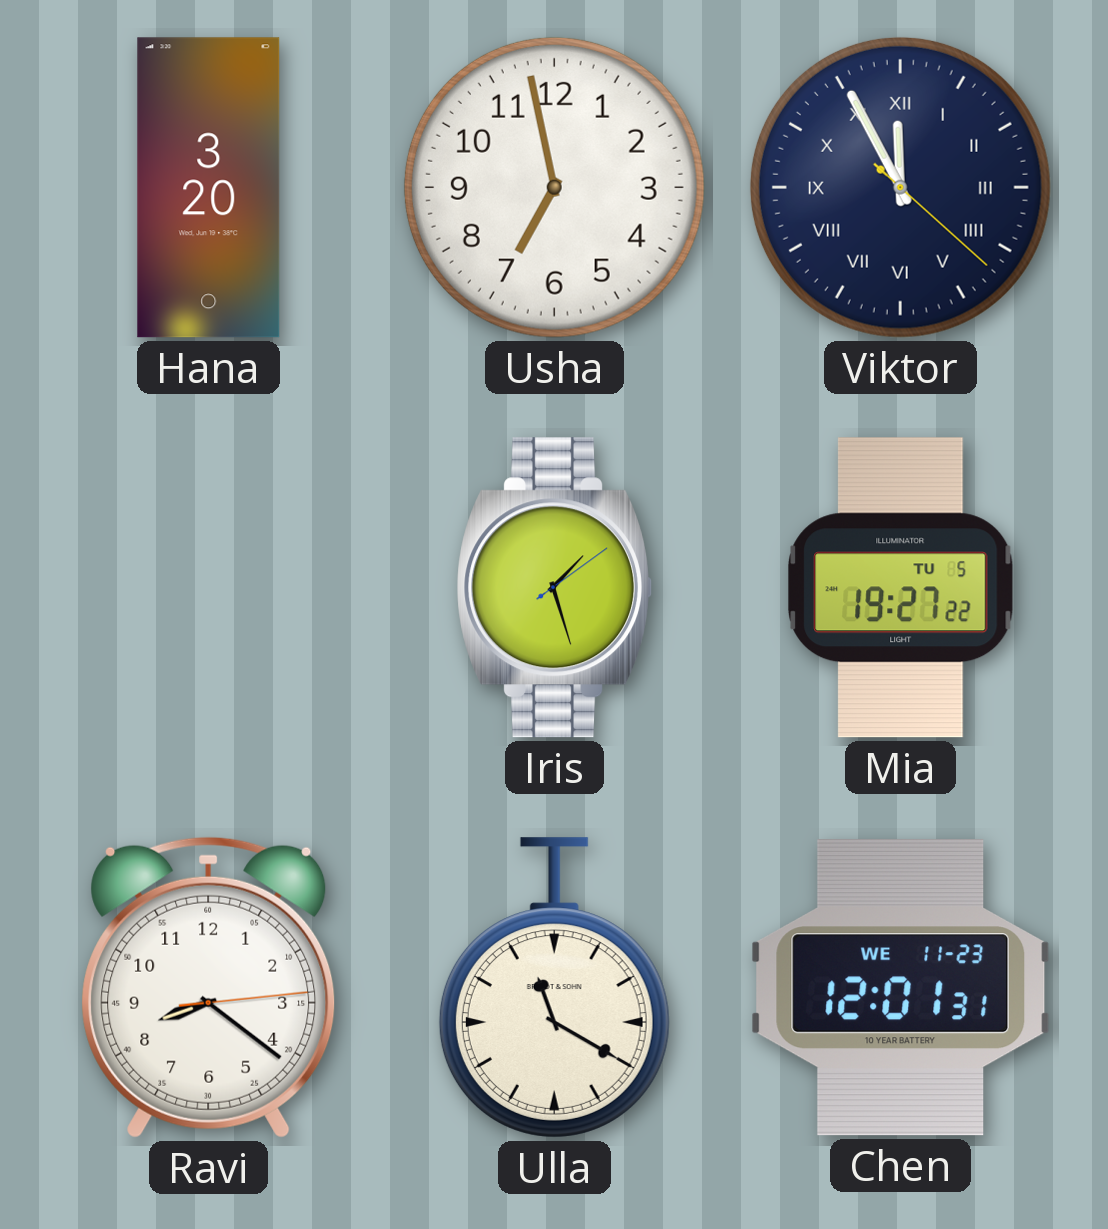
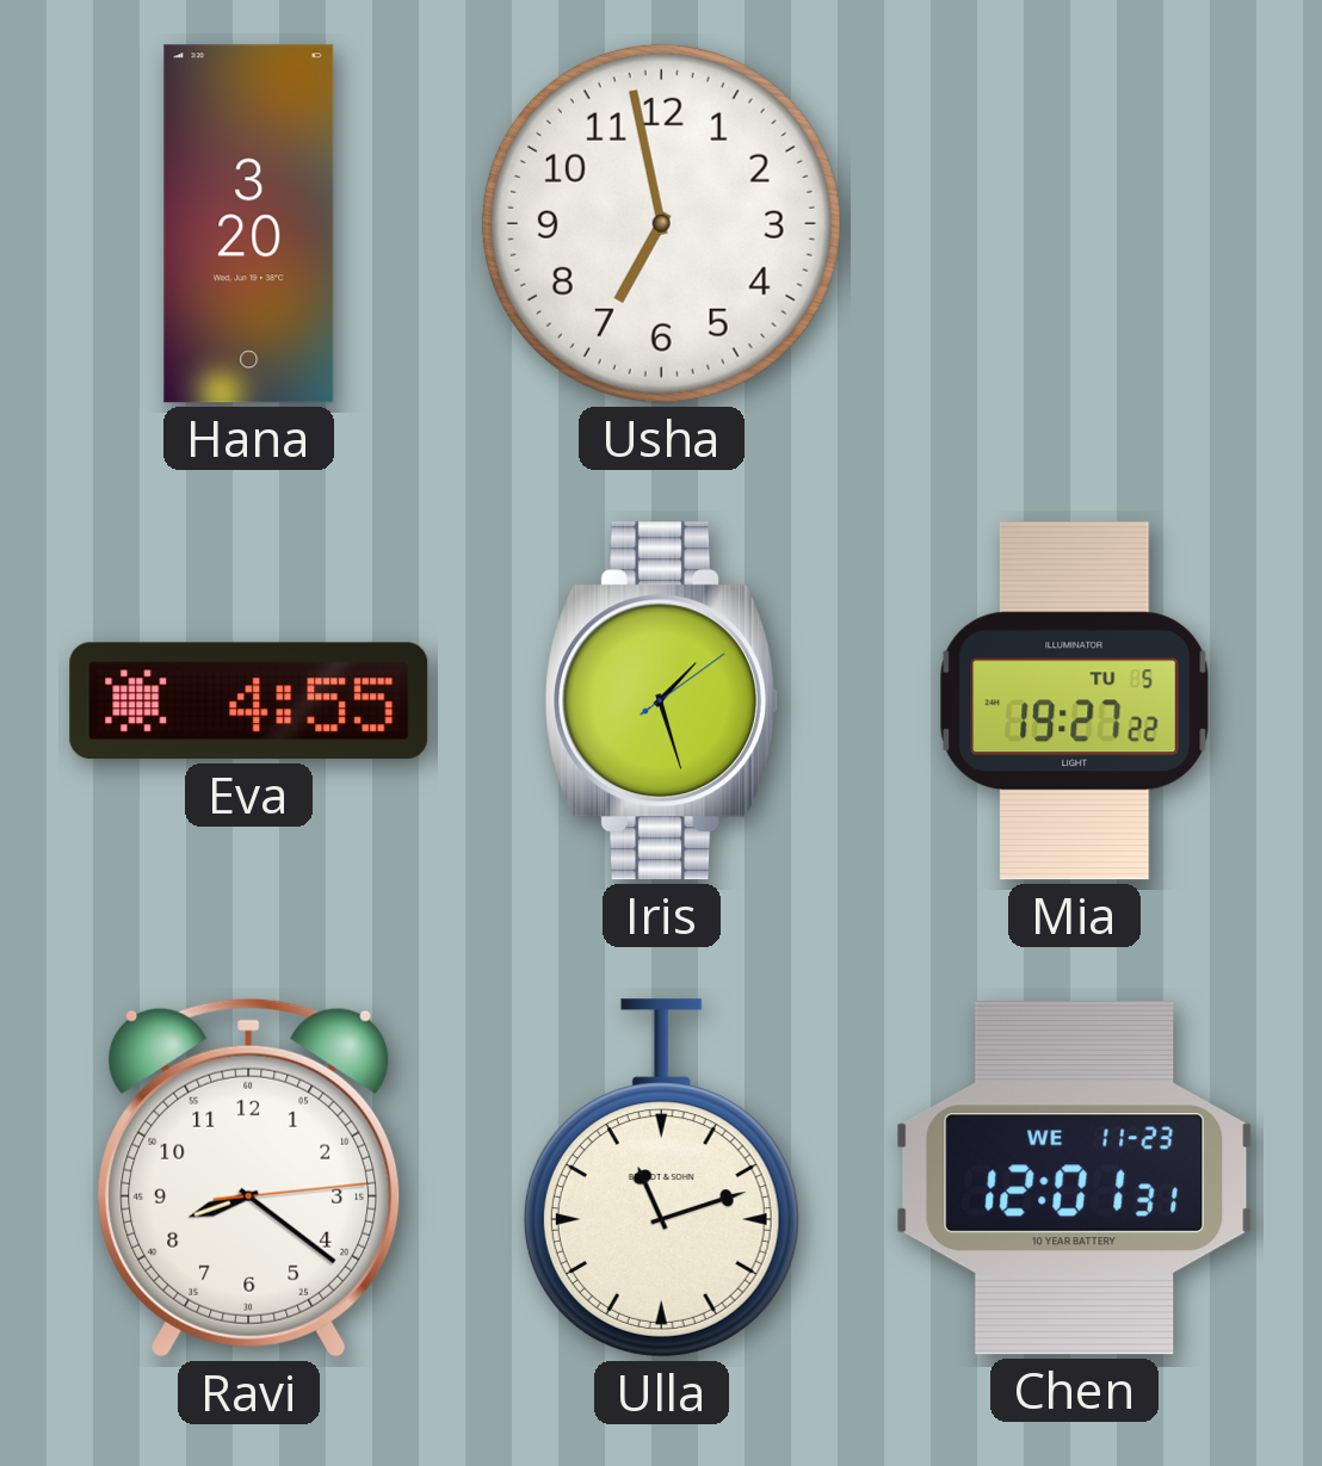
Viktor: 11:55 -> none (900, 187)
Eva: none -> 4:55 (249, 701)
Ulla: 11:20 -> 11:12 (661, 1179)
